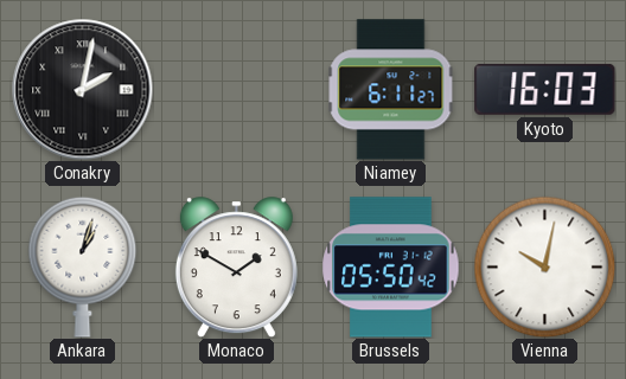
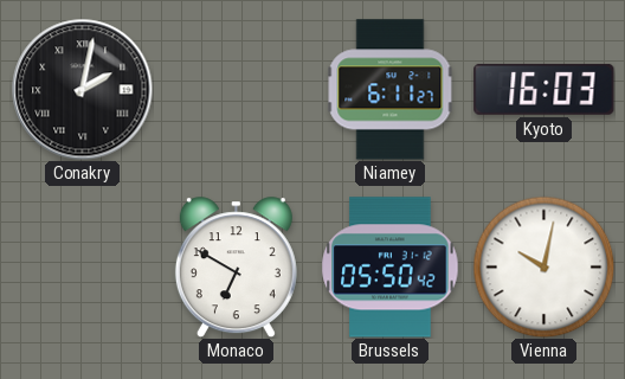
Ankara: 1:03 -> none (83, 266)
Monaco: 1:50 -> 6:50 (236, 268)
